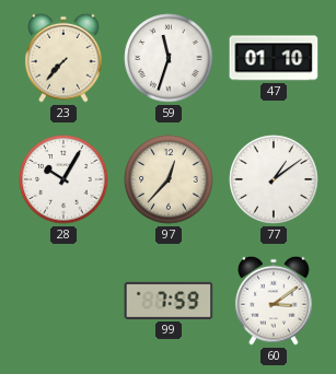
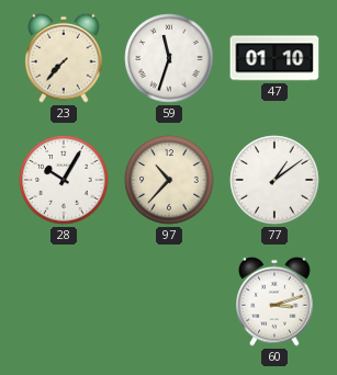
97: 12:37 -> 10:37 (169, 180)
99: 7:59 -> none (169, 301)
60: 3:09 -> 3:12 (274, 302)
